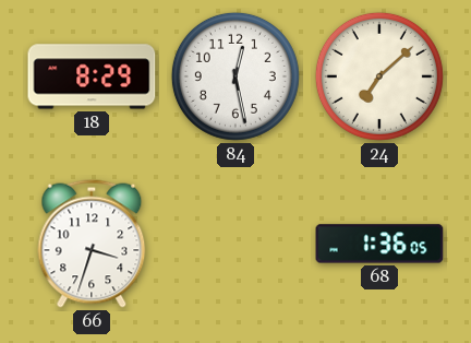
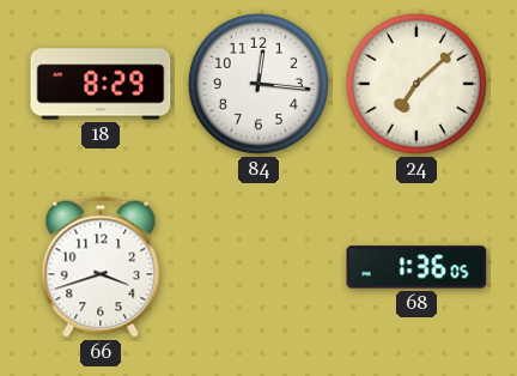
84: 12:28 -> 12:16 (258, 84)
66: 3:33 -> 3:42 (101, 267)
